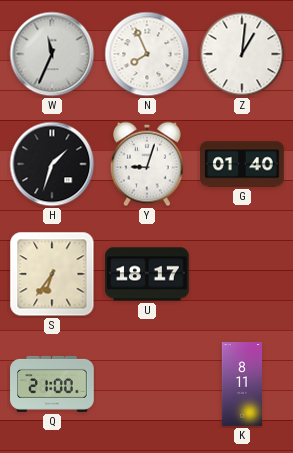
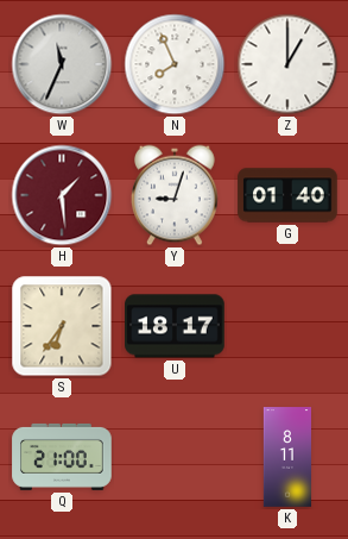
Z: 1:01 -> 1:00 (287, 64)
H: 1:33 -> 1:29 (62, 195)
H dial: black -> burgundy (62, 195)
